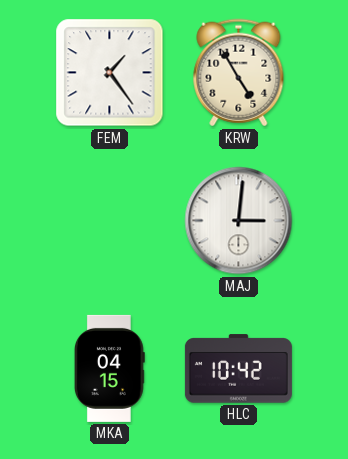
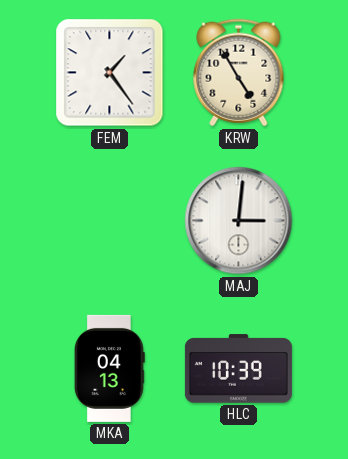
MKA: 04:15 -> 04:13 (109, 368)
HLC: 10:42 -> 10:39 (238, 369)
